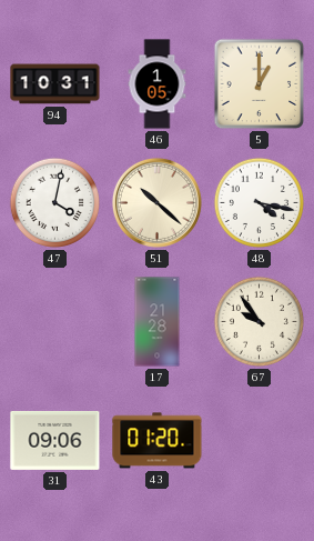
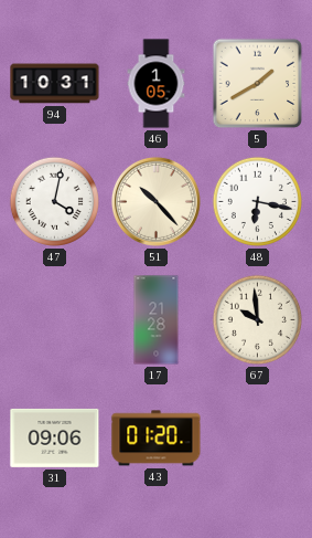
5: 1:00 -> 1:40 (258, 84)
51: 10:22 -> 10:23 (155, 201)
48: 4:17 -> 6:17 (257, 201)
67: 9:54 -> 9:59 (257, 319)
